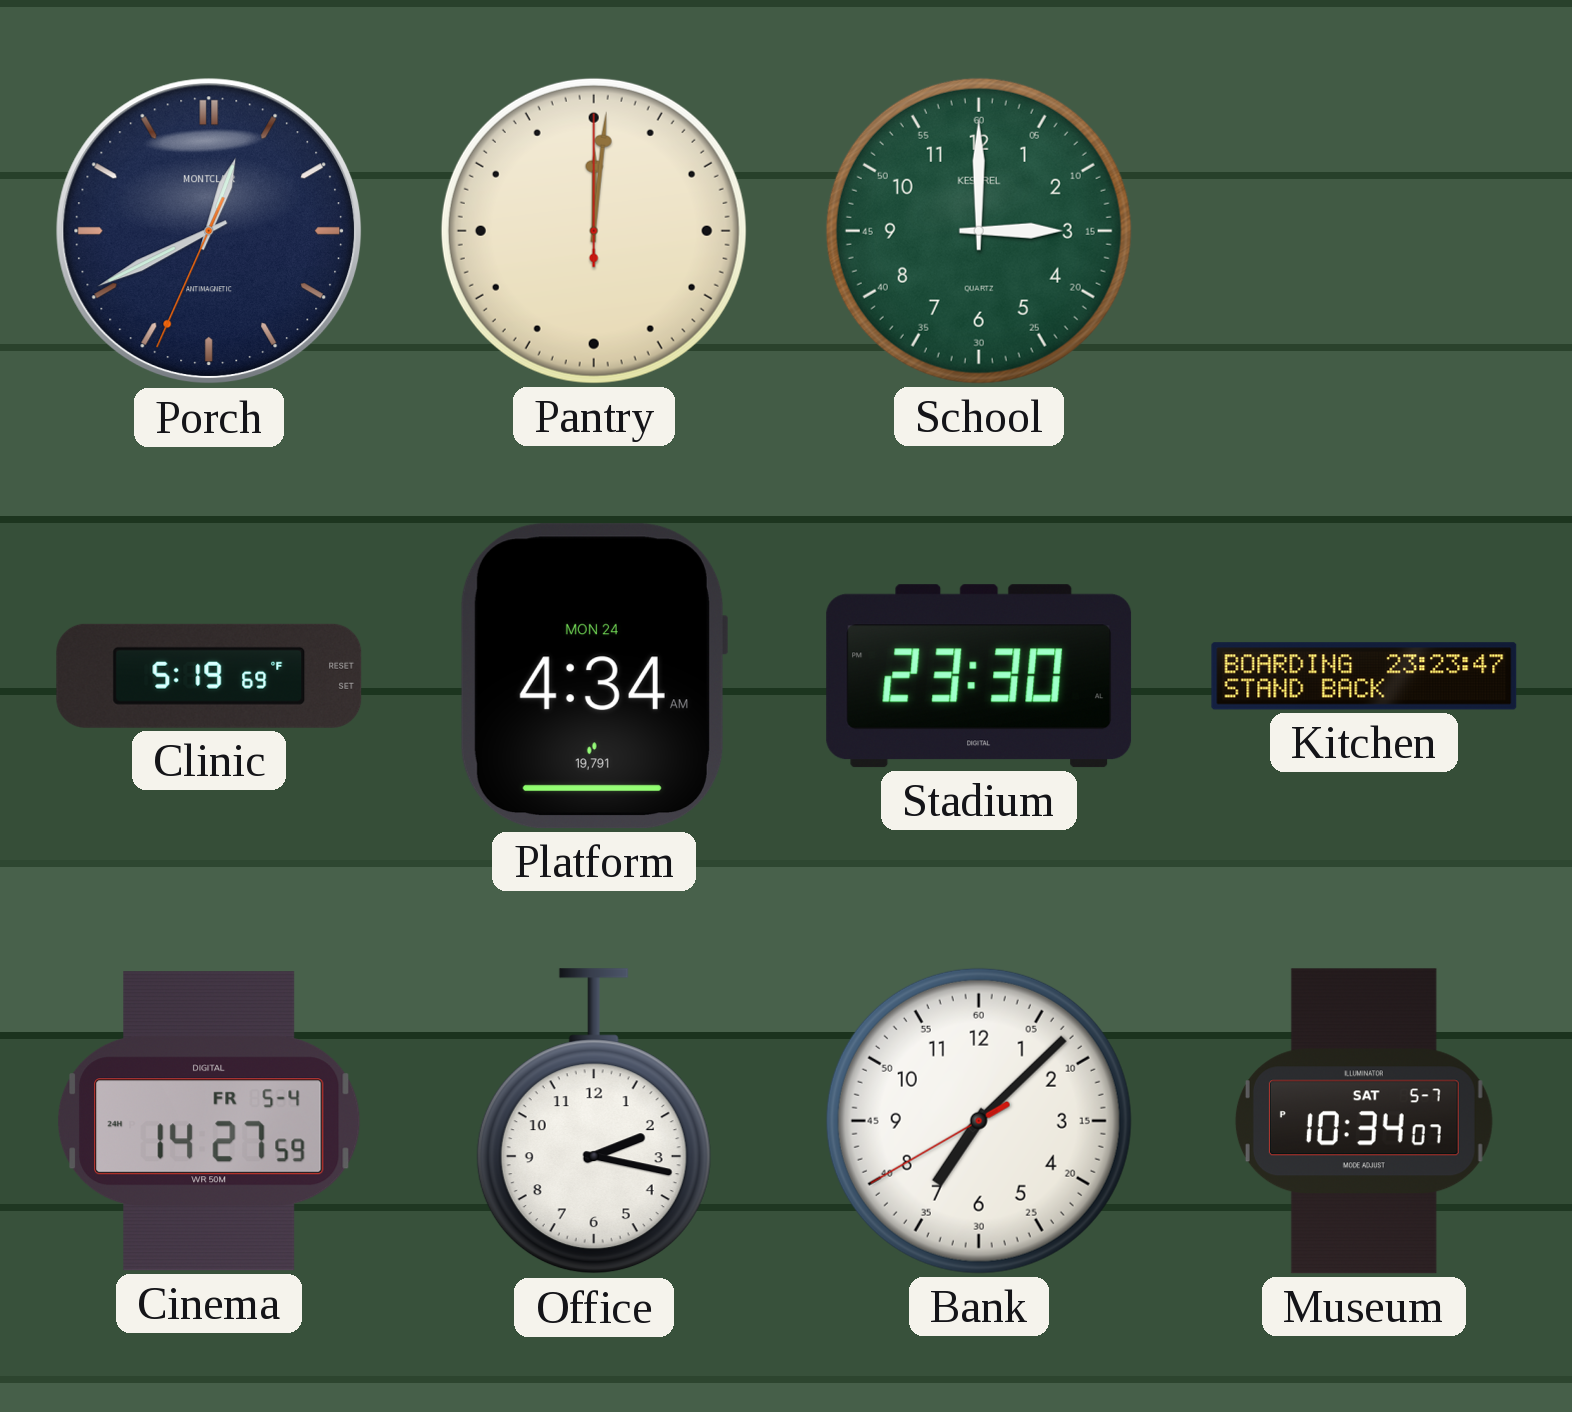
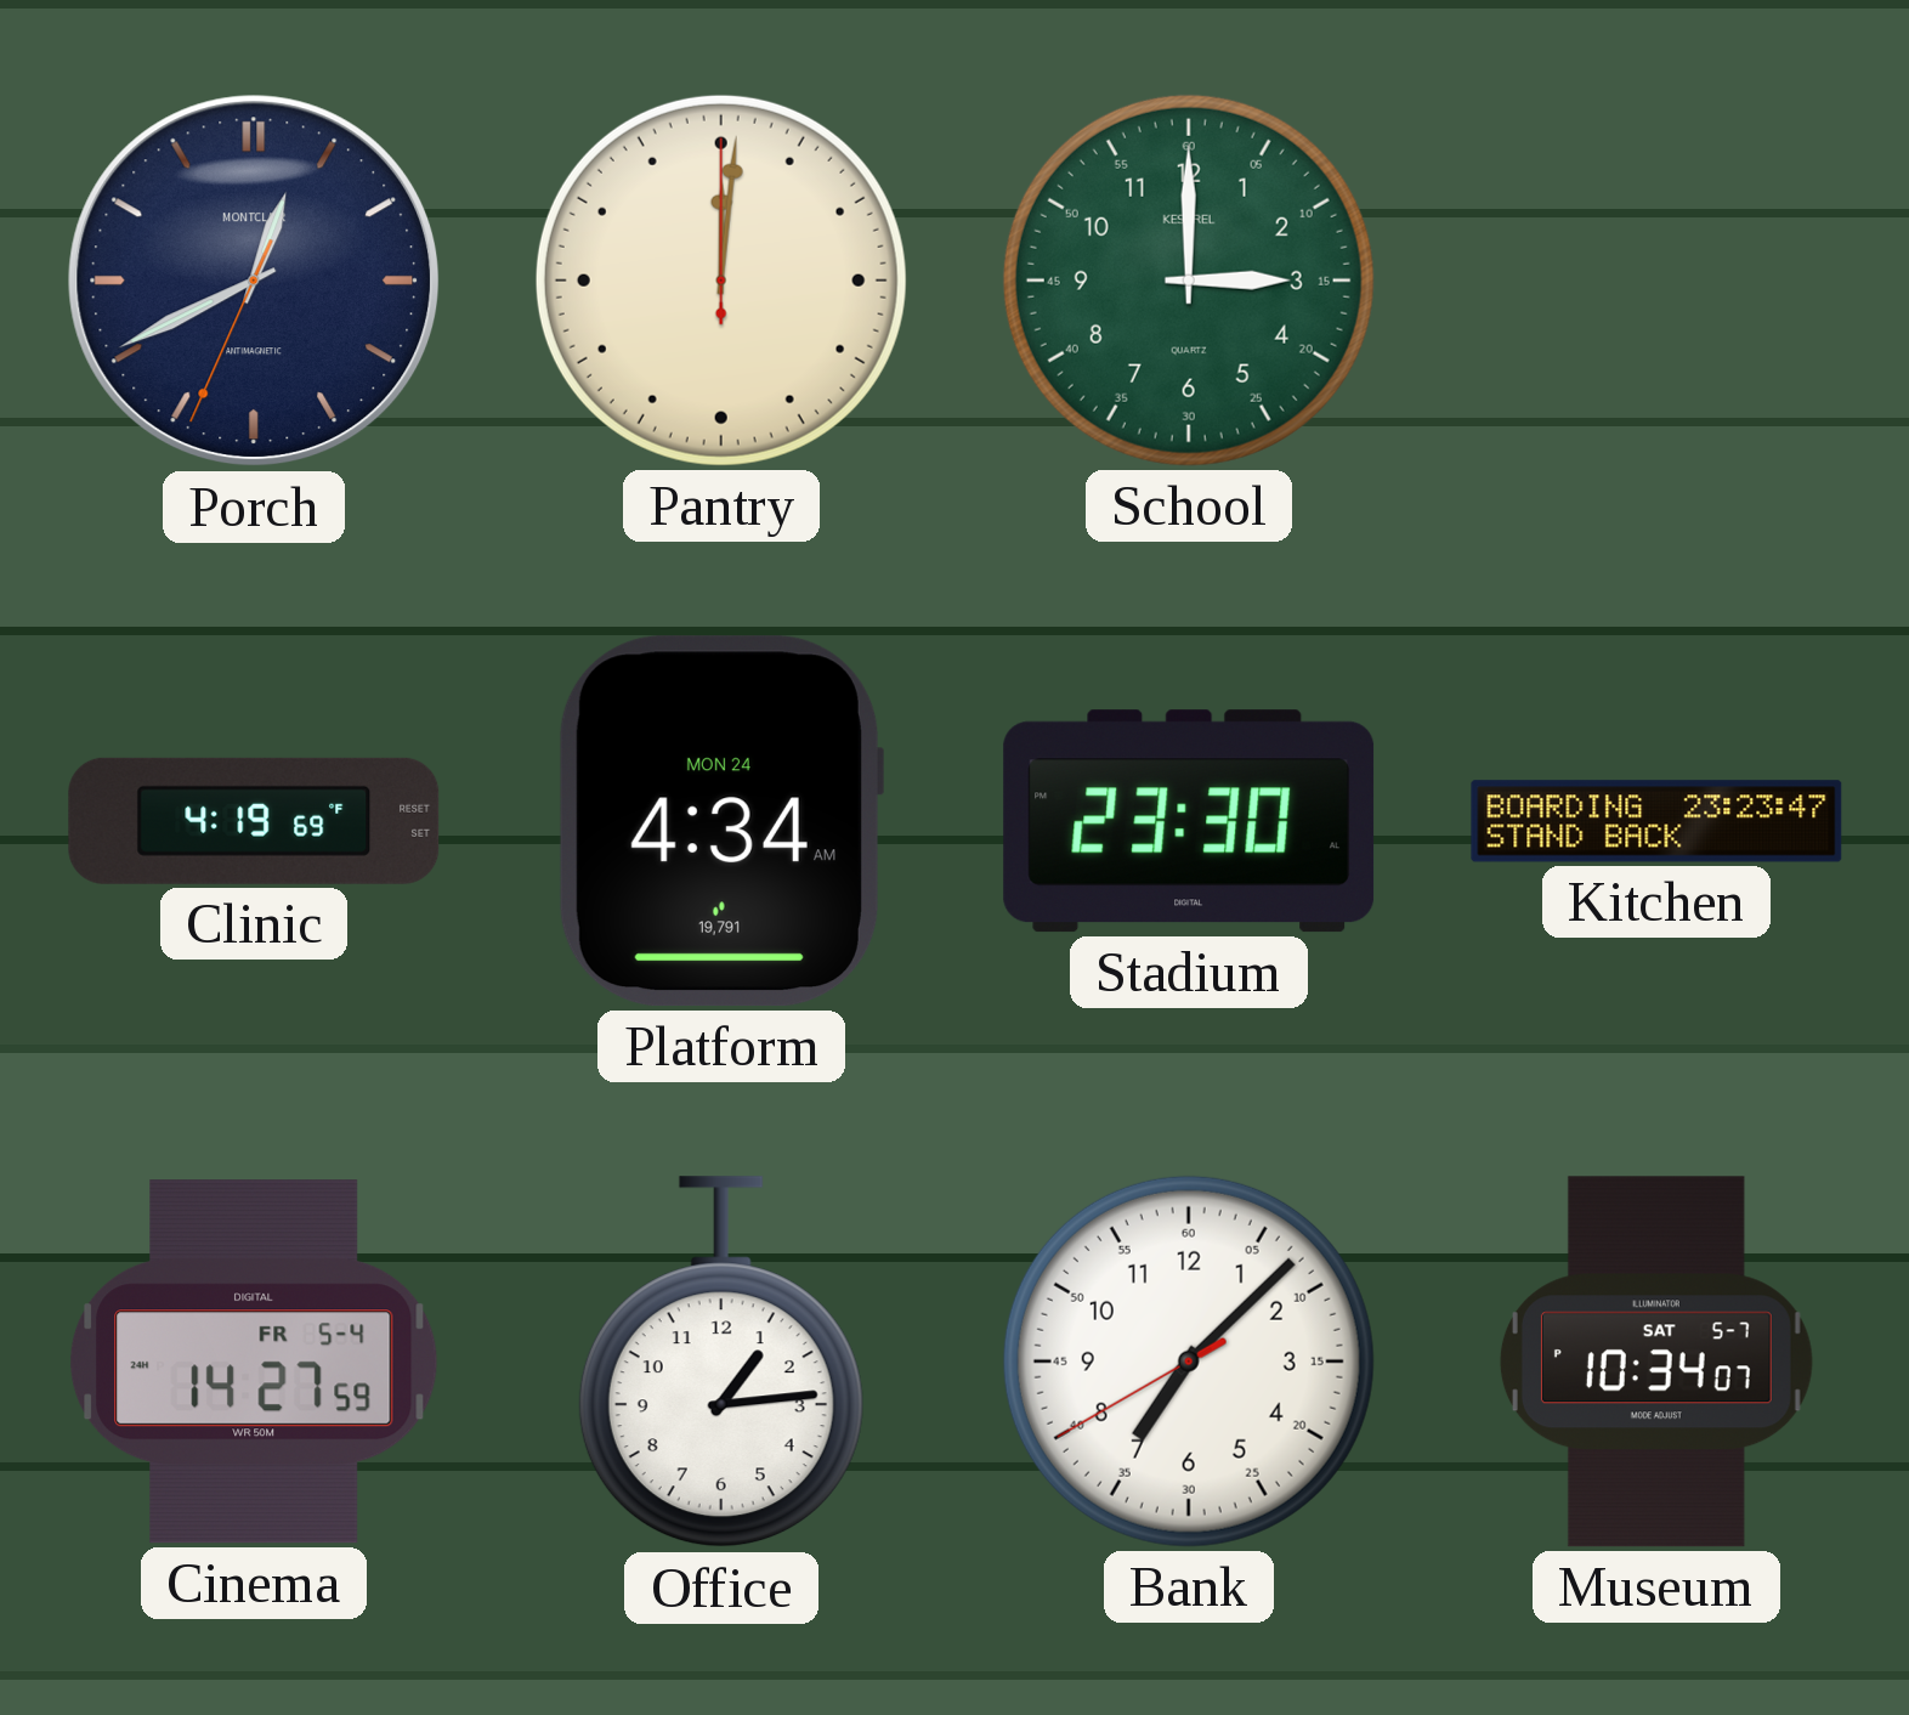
Clinic: 5:19 -> 4:19 (254, 821)
Office: 2:17 -> 1:14 (721, 1363)
